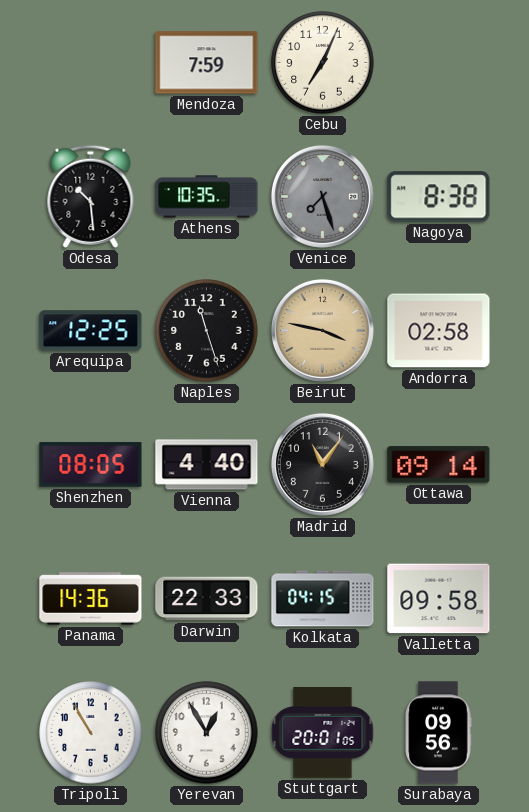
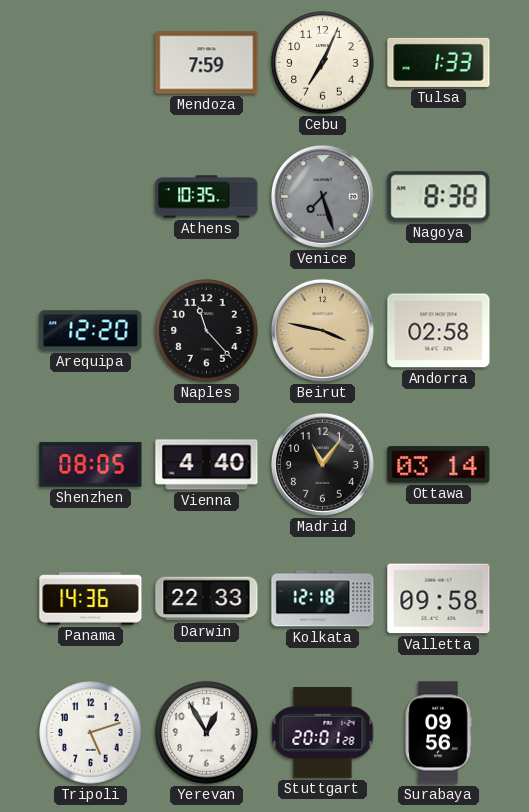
Tulsa: none -> 1:33 (439, 62)
Odesa: 10:29 -> none (91, 196)
Arequipa: 12:25 -> 12:20 (91, 331)
Naples: 11:27 -> 11:23 (207, 331)
Ottawa: 09:14 -> 03:14 (439, 465)
Kolkata: 04:15 -> 12:18 (323, 599)
Tripoli: 10:55 -> 5:12 (91, 733)
Stuttgart: 20:01:05 -> 20:01:28 (323, 733)
